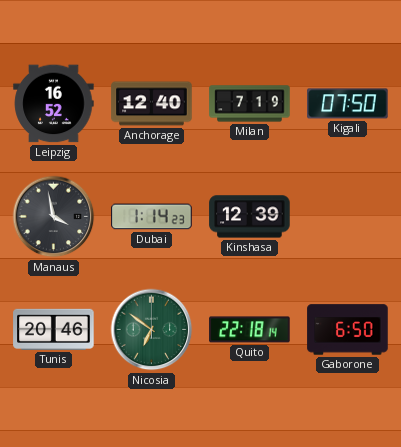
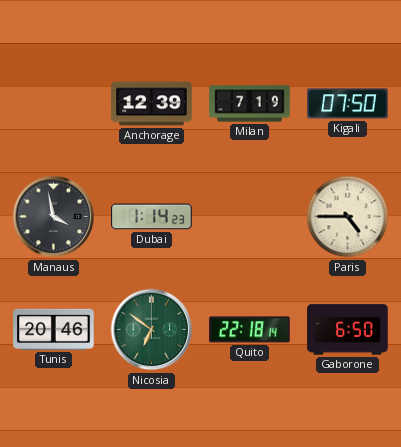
Leipzig: 16:52 -> none (54, 104)
Anchorage: 12:40 -> 12:39 (152, 104)
Kinshasa: 12:39 -> none (250, 217)
Paris: none -> 4:45 (348, 217)
